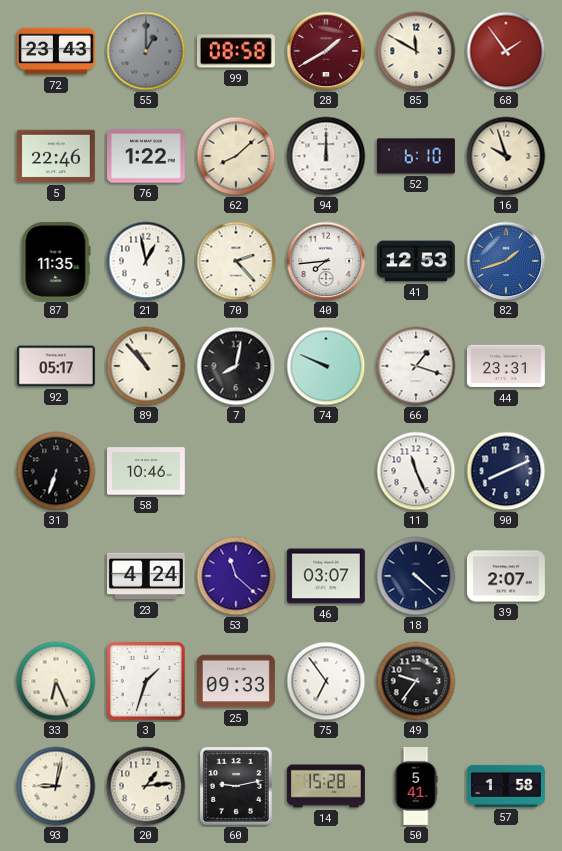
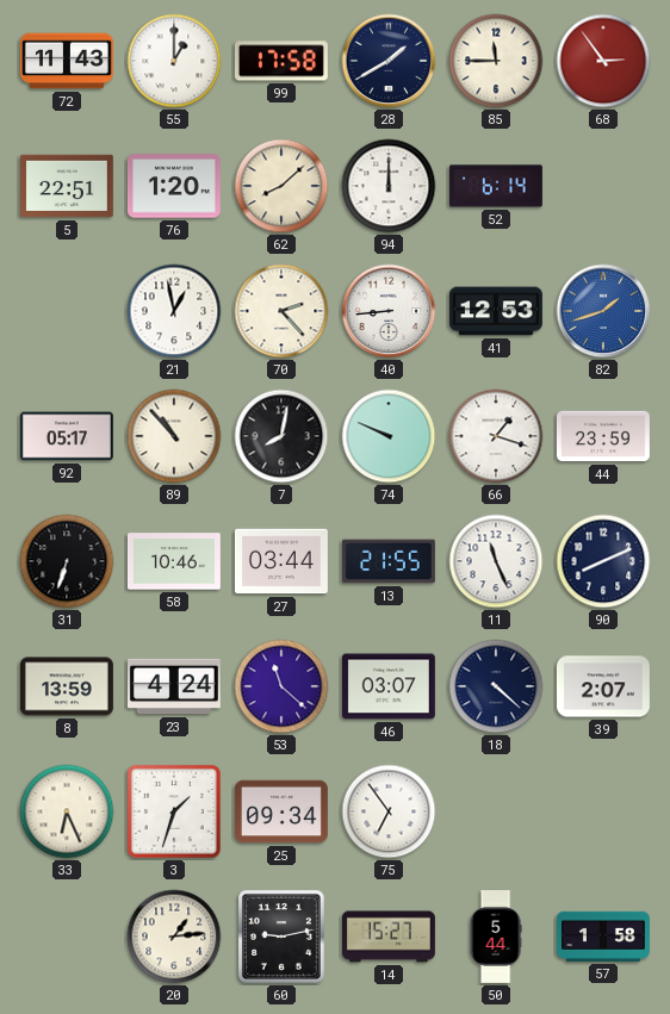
72: 23:43 -> 11:43 (67, 61)
55 dial: grey -> white (174, 61)
99: 08:58 -> 17:58 (281, 61)
28 dial: burgundy -> navy (389, 61)
85: 11:50 -> 11:45 (496, 61)
68: 1:54 -> 2:54 (603, 61)
5: 22:46 -> 22:51 (67, 186)
76: 1:22 -> 1:20 (174, 186)
52: 6:10 -> 6:14 (496, 186)
16: 9:57 -> none (506, 156)
87: 11:35 -> none (56, 261)
40: 7:44 -> 8:44 (389, 311)
44: 23:31 -> 23:59 (603, 436)
27: none -> 03:44 (281, 561)
13: none -> 21:55 (389, 561)
8: none -> 13:59 (67, 686)
25: 09:33 -> 09:34 (281, 811)
49: 9:36 -> none (416, 681)
93: 9:02 -> none (56, 786)
14: 15:28 -> 15:27 (389, 937)
50: 5:41 -> 5:44 (496, 938)
